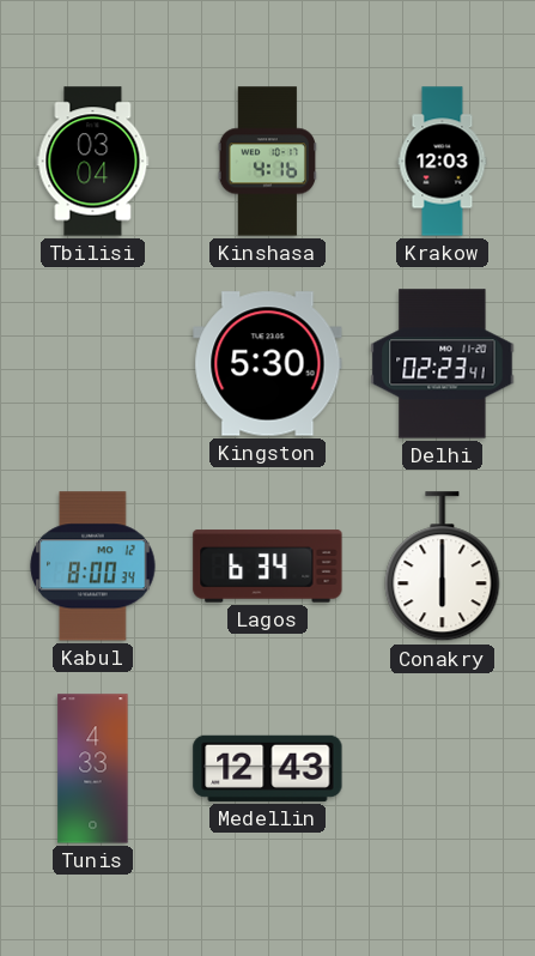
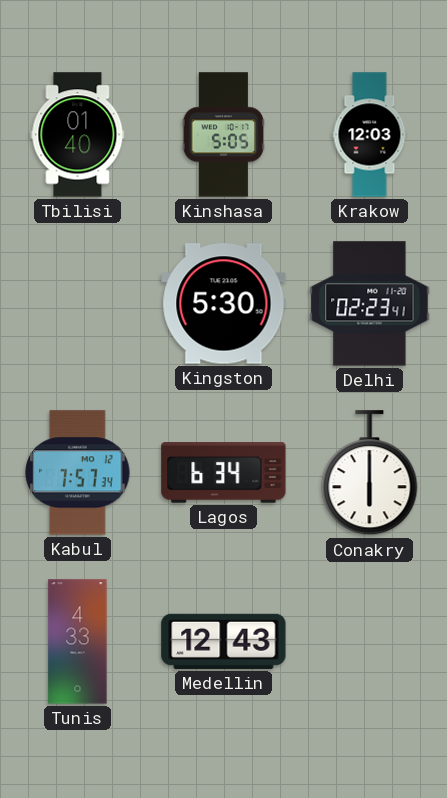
Tbilisi: 03:04 -> 01:40 (78, 135)
Kinshasa: 4:16 -> 5:05 (224, 135)
Kabul: 8:00 -> 7:57 (78, 473)
